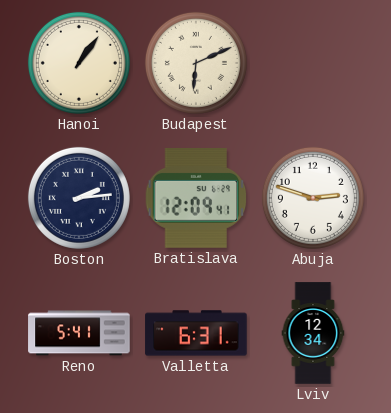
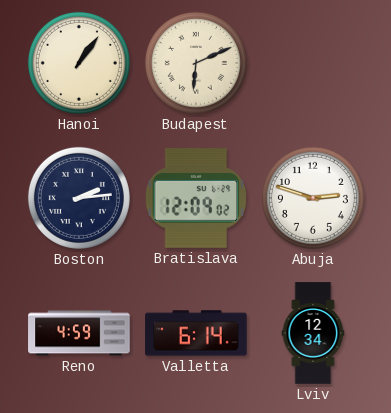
Bratislava: 12:09:41 -> 12:09:02 (196, 199)
Reno: 5:41 -> 4:59 (79, 333)
Valletta: 6:31 -> 6:14 (196, 333)
